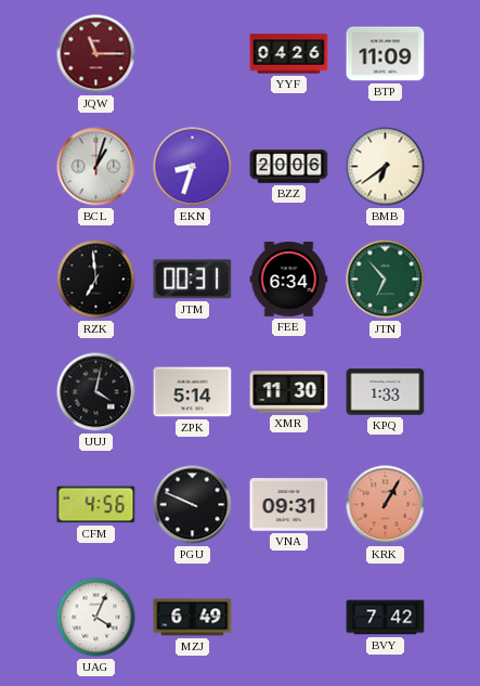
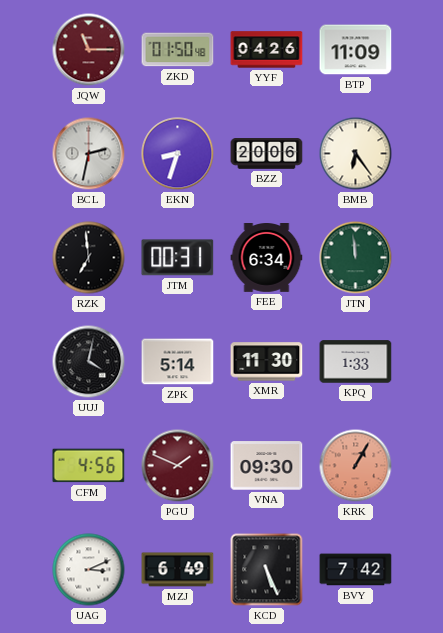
ZKD: none -> 01:50 (178, 50)
BCL: 1:03 -> 2:32 (89, 154)
BMB: 6:39 -> 6:24 (356, 154)
JTN: 6:53 -> 11:59 (356, 258)
PGU: 9:49 -> 1:49 (178, 466)
PGU dial: black -> burgundy (178, 466)
VNA: 09:31 -> 09:30 (267, 466)
UAG: 4:04 -> 3:11 (89, 570)
KCD: none -> 5:26 (267, 570)
